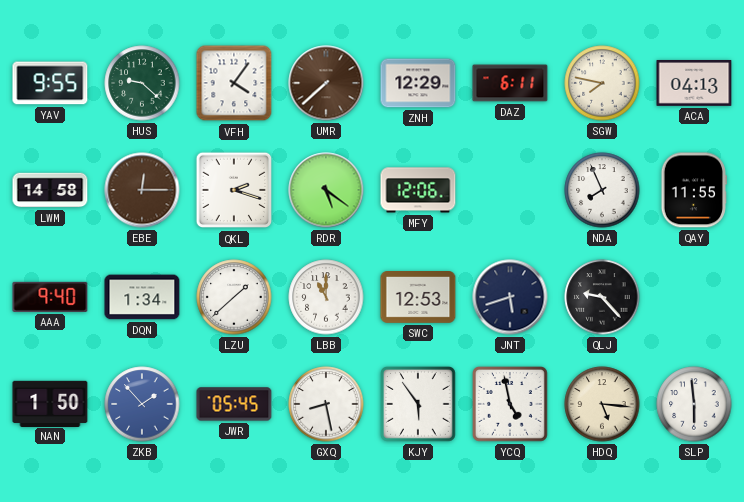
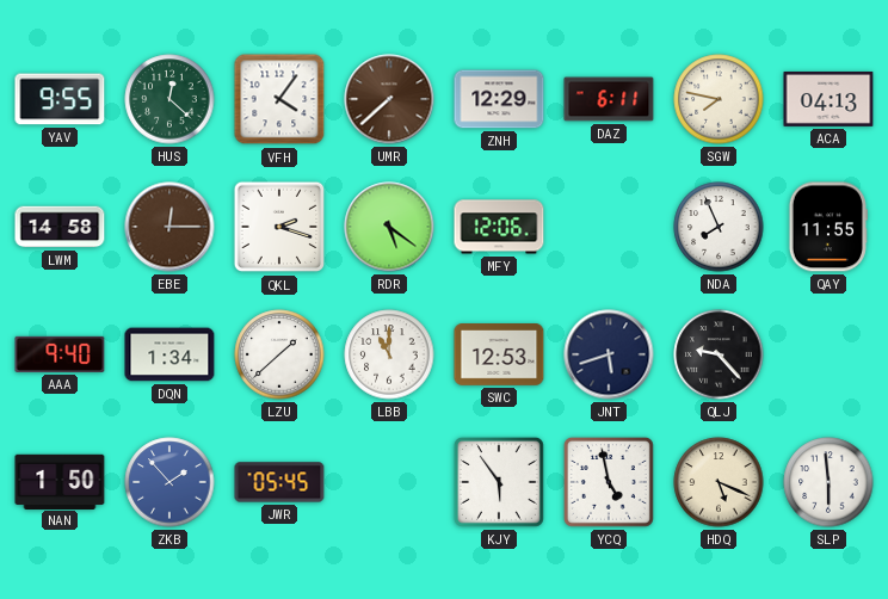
HUS: 9:22 -> 12:22 (169, 99)
GXQ: 8:28 -> none (326, 404)
HDQ: 5:16 -> 5:19 (719, 482)
